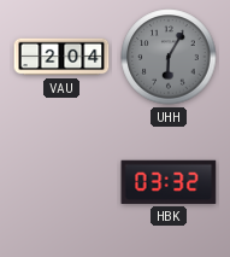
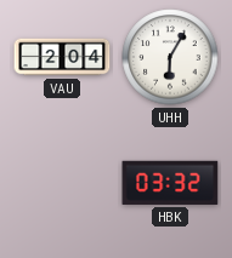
UHH dial: grey -> white (170, 57)
